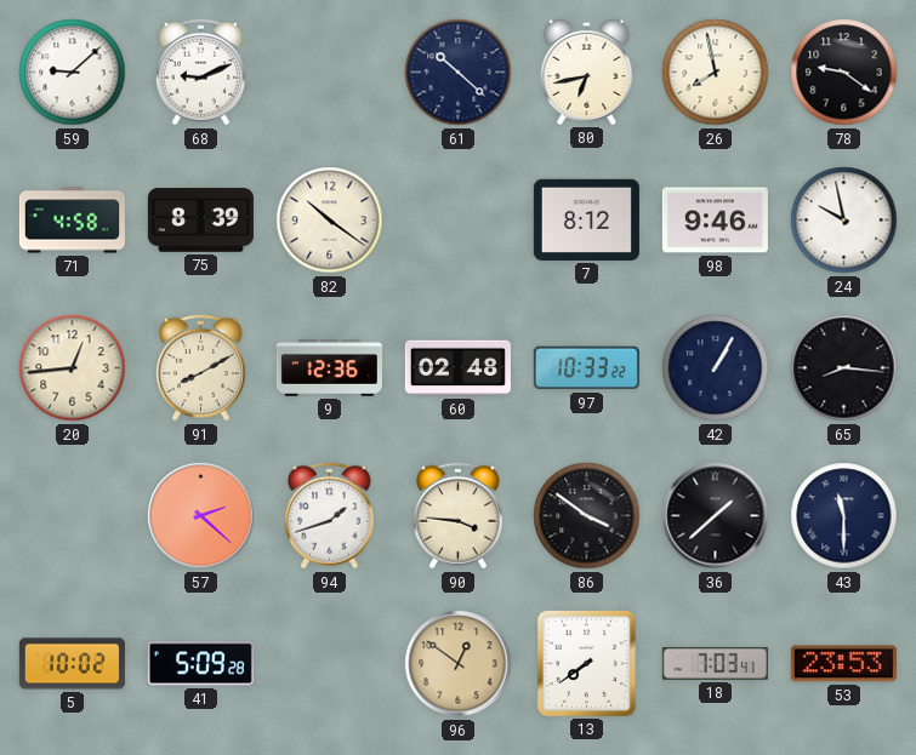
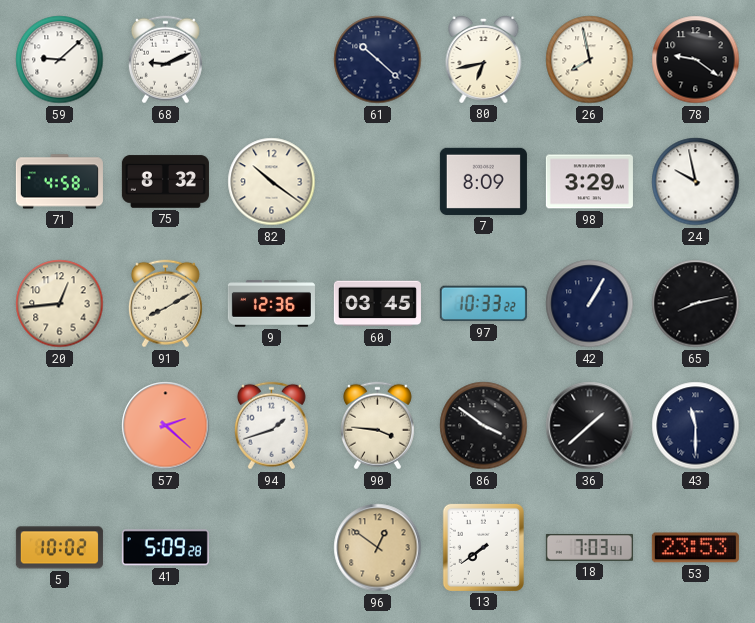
75: 8:39 -> 8:32 (165, 182)
7: 8:12 -> 8:09 (483, 181)
98: 9:46 -> 3:29 (589, 182)
60: 02:48 -> 03:45 (377, 304)
65: 8:16 -> 8:13 (696, 304)
